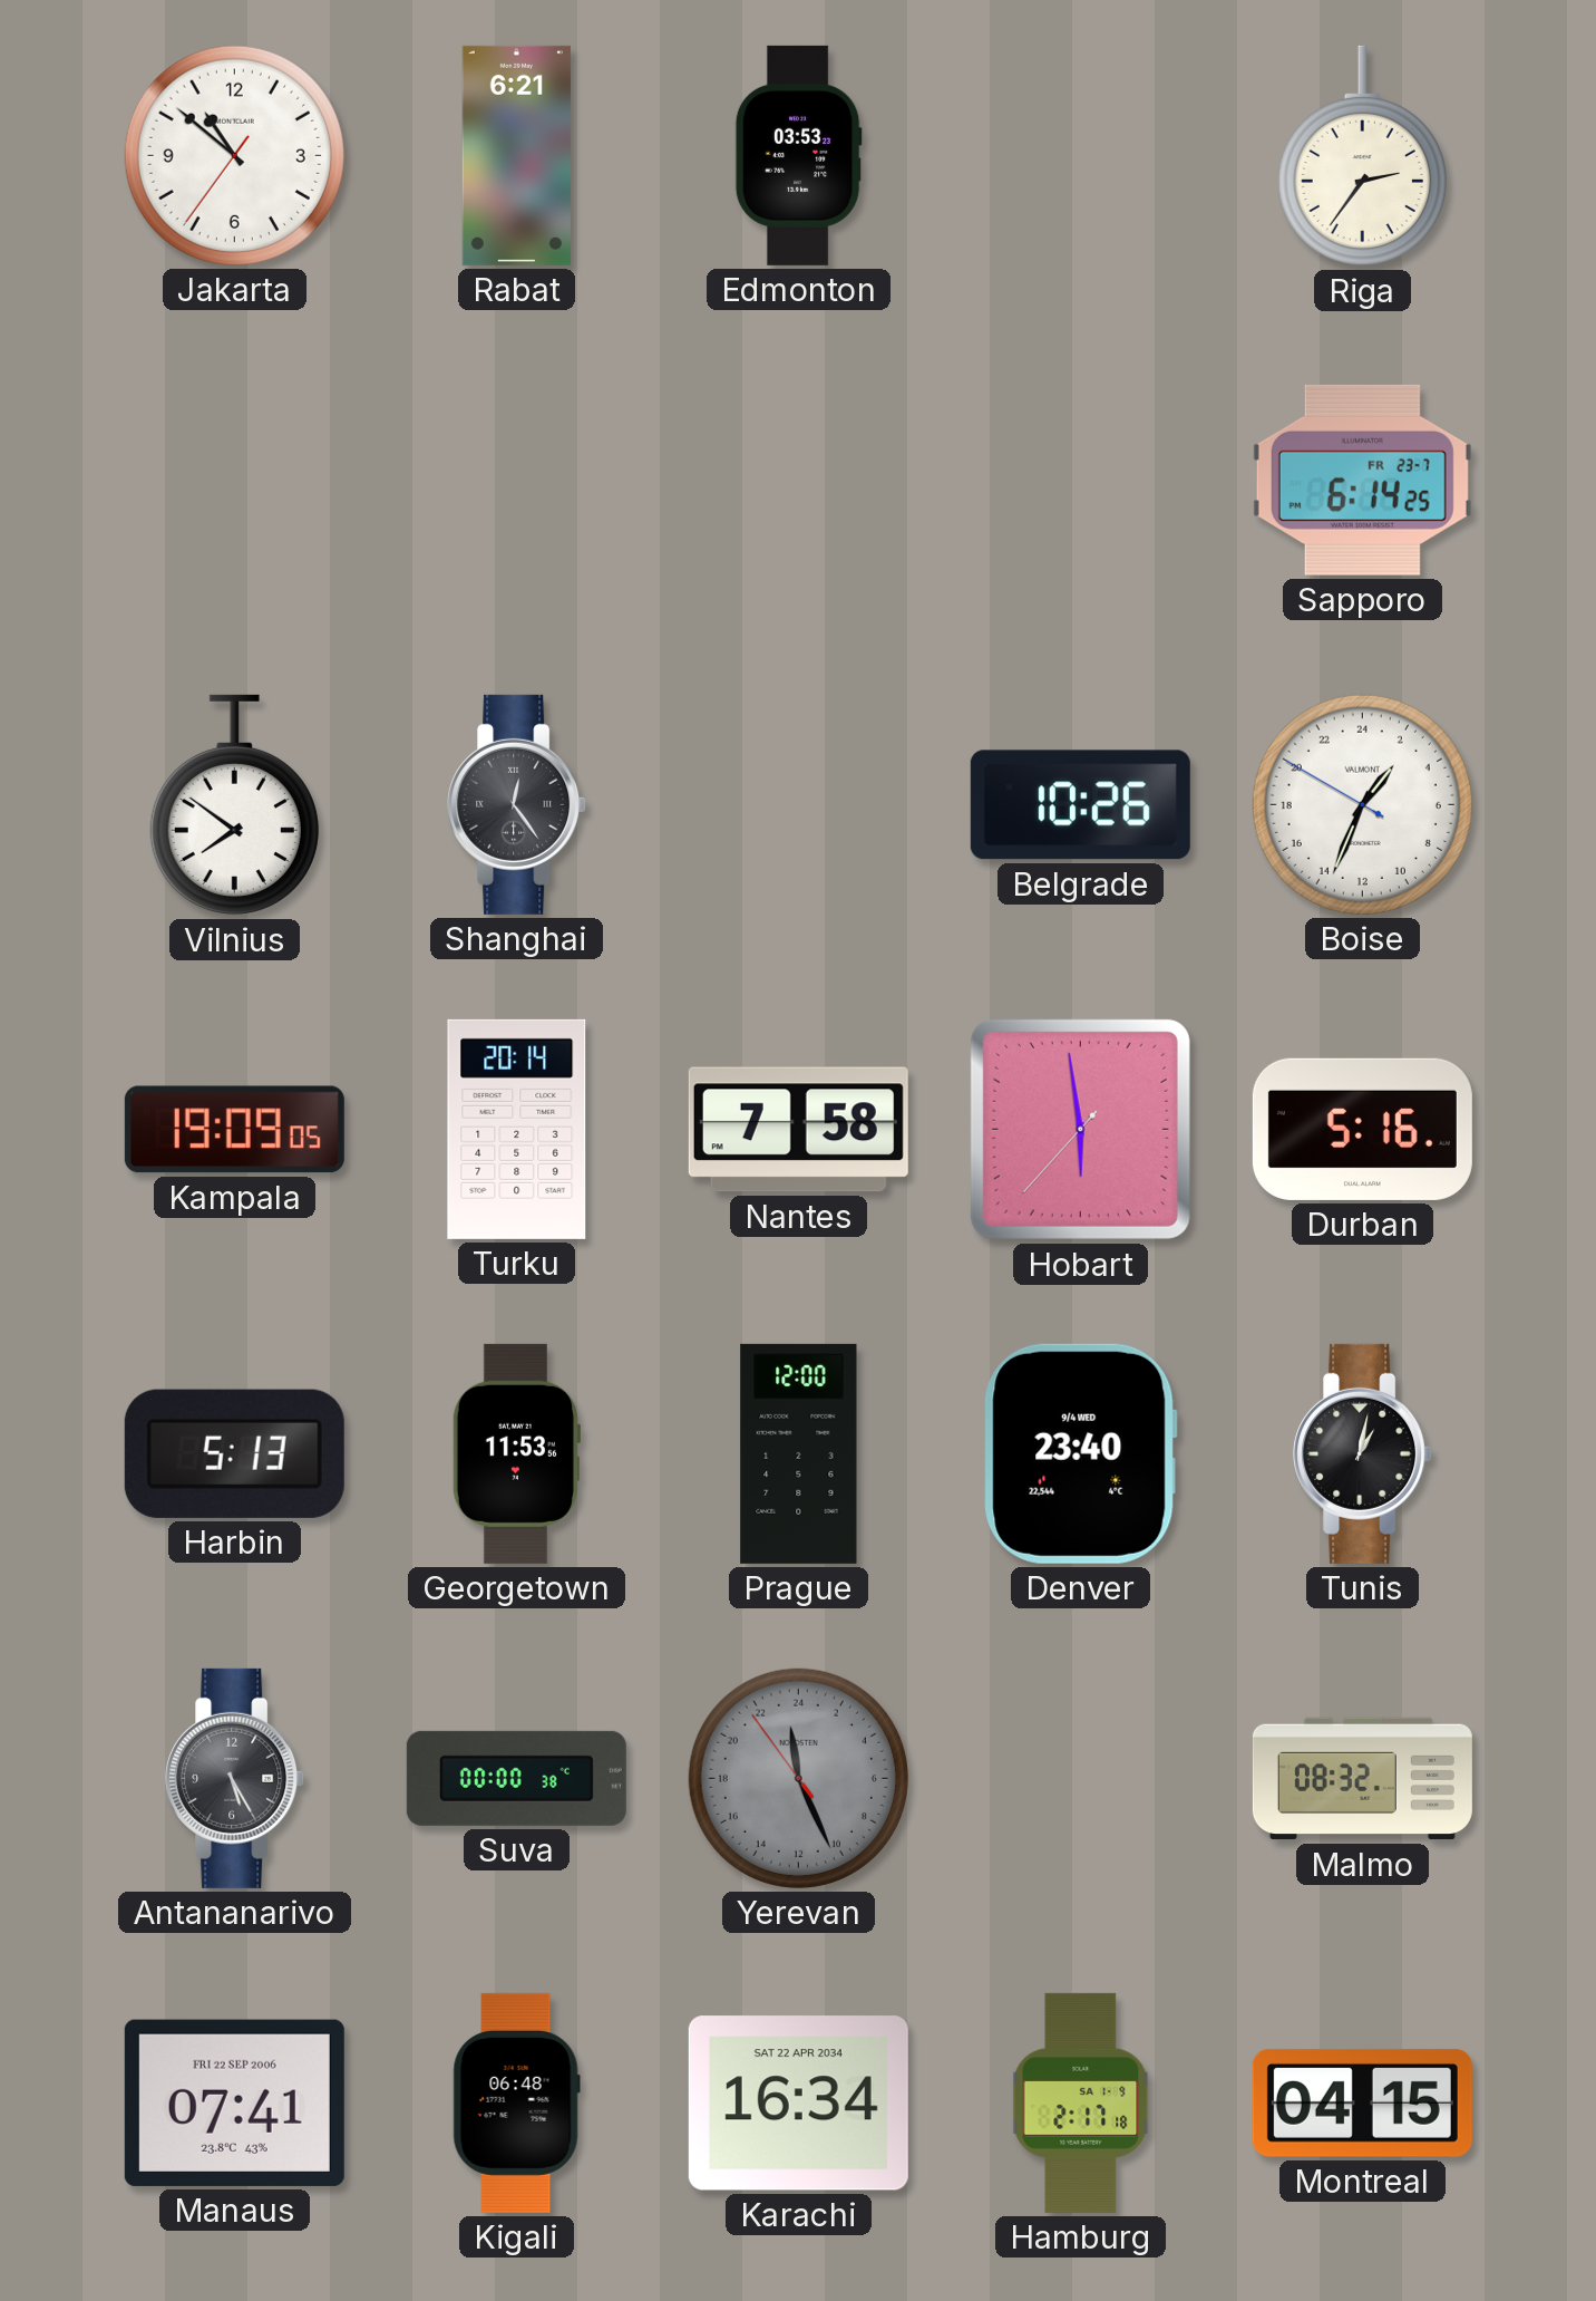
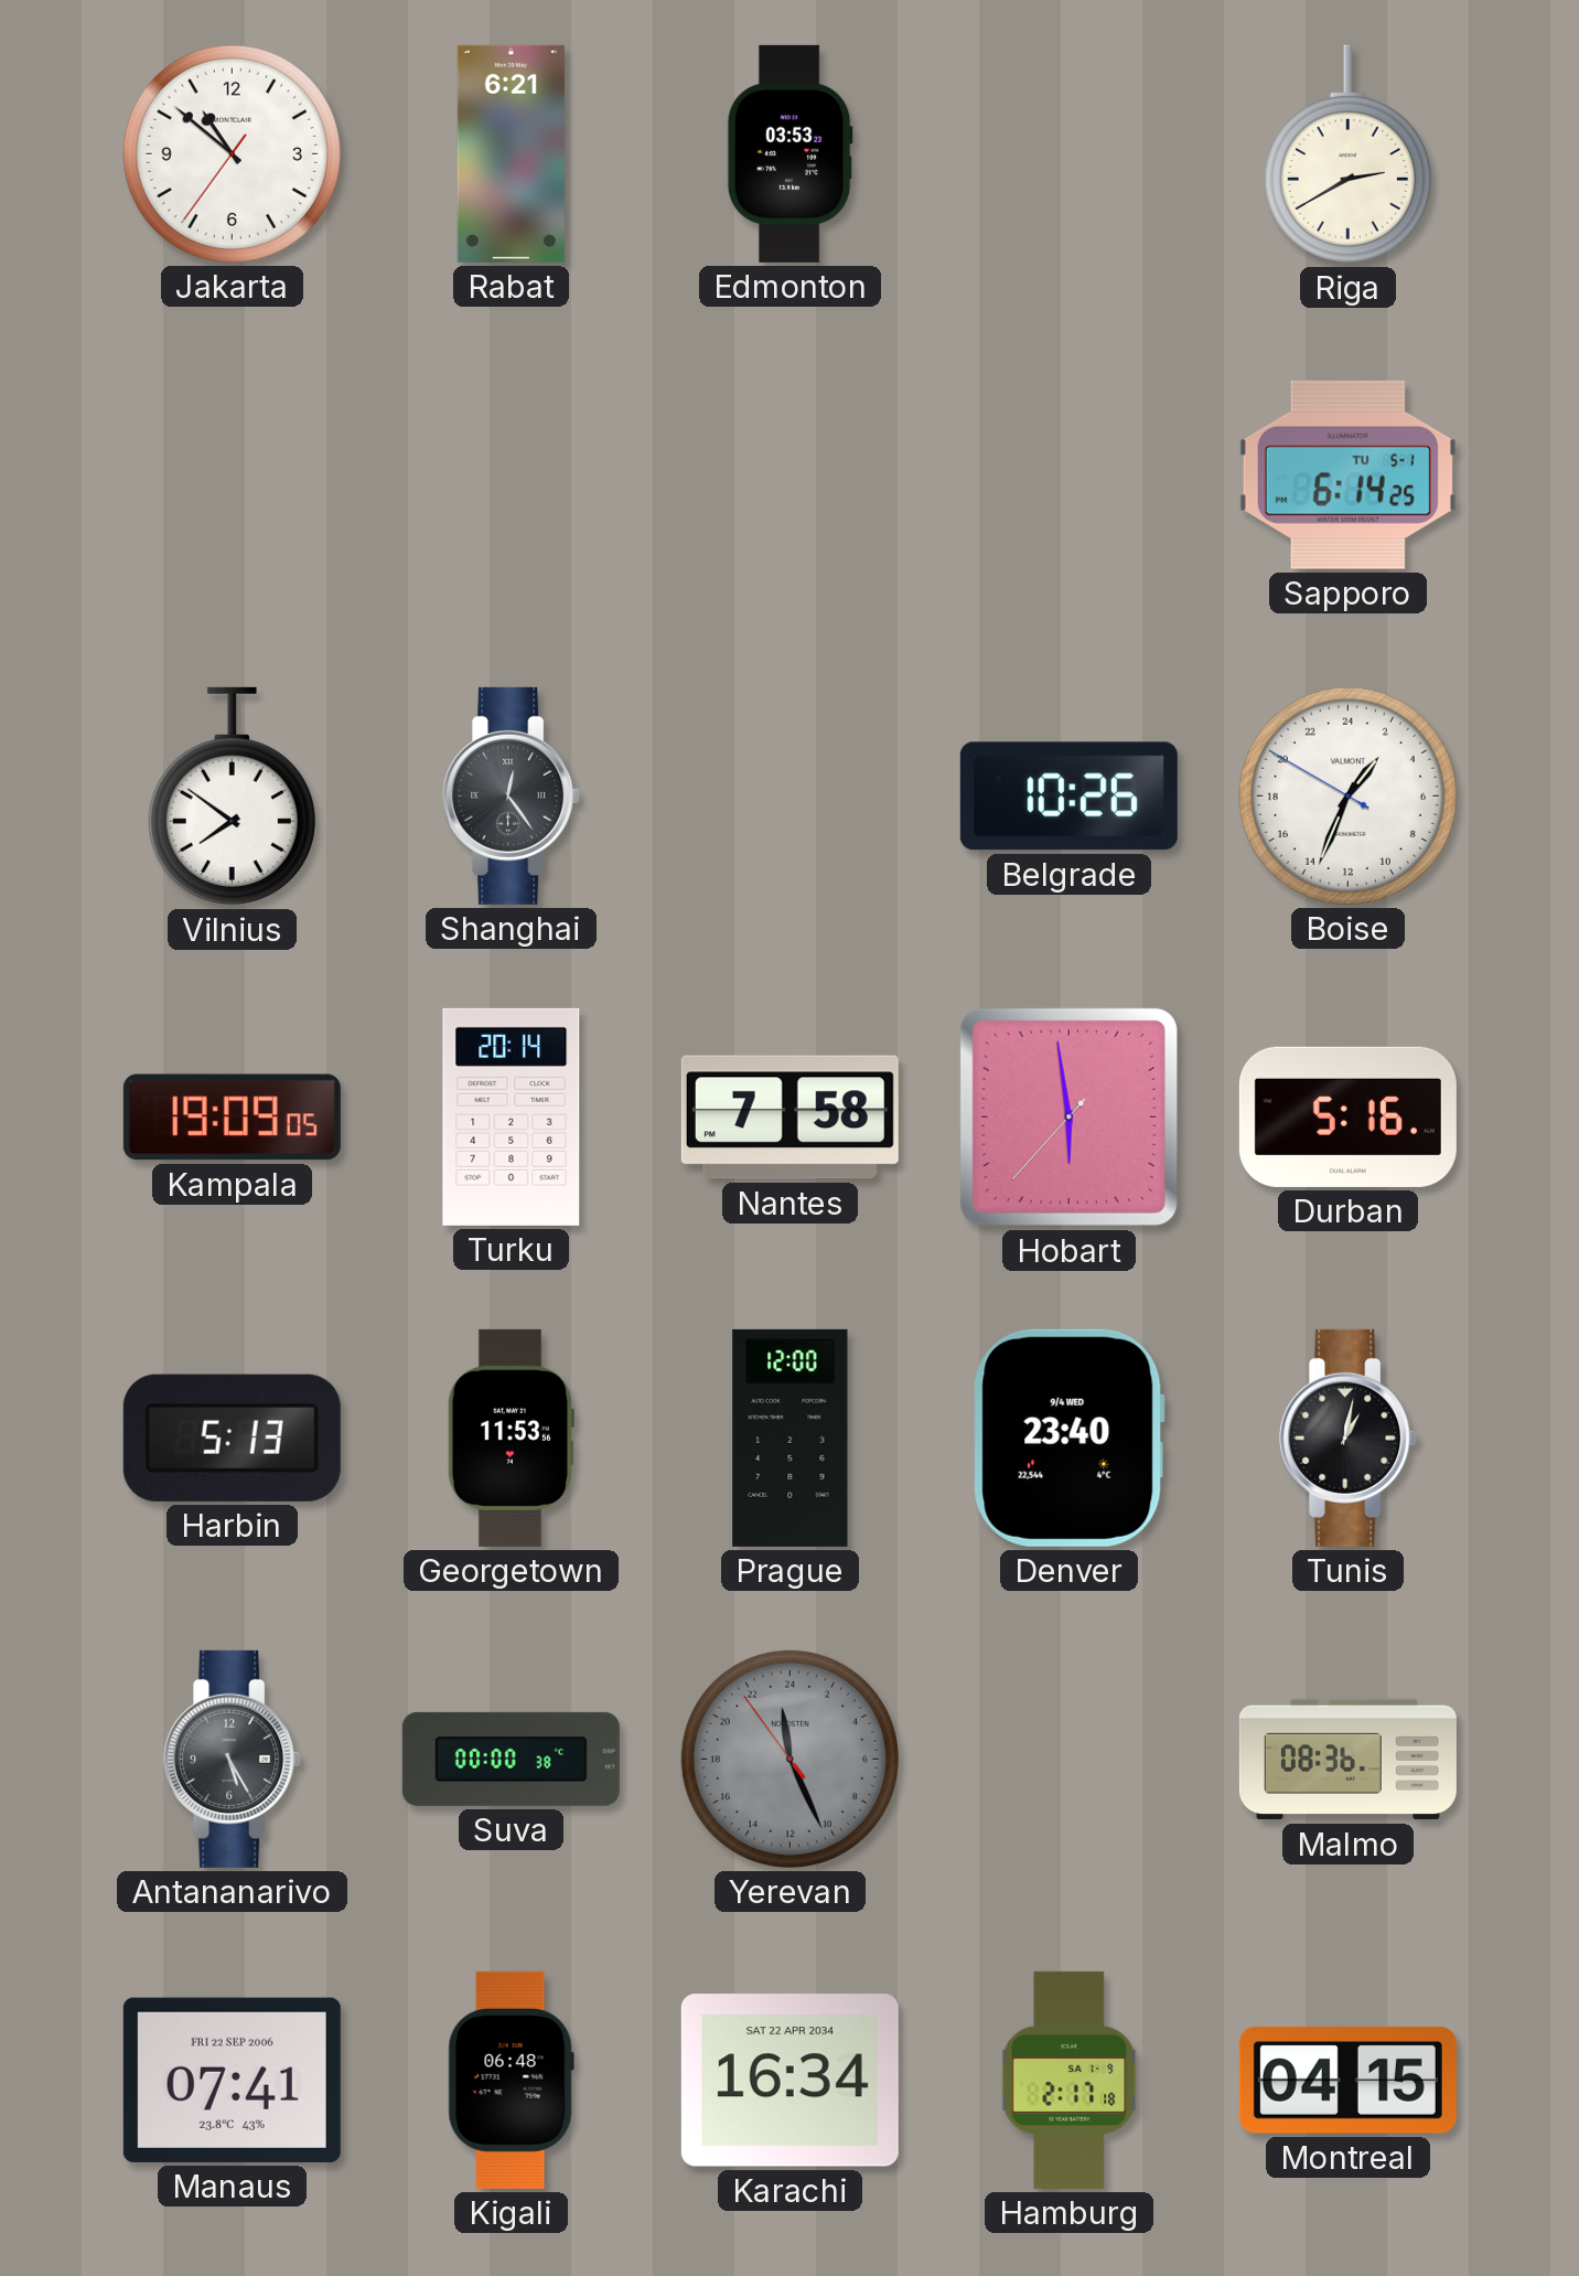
Riga: 2:36 -> 2:40 (1347, 154)
Sapporo date: FR 23-7 -> TU 5-1 (1347, 474)
Malmo: 08:32 -> 08:36 (1347, 1760)
